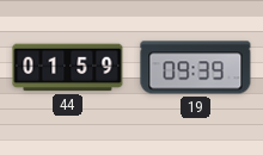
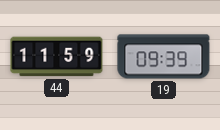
44: 01:59 -> 11:59 (57, 57)
